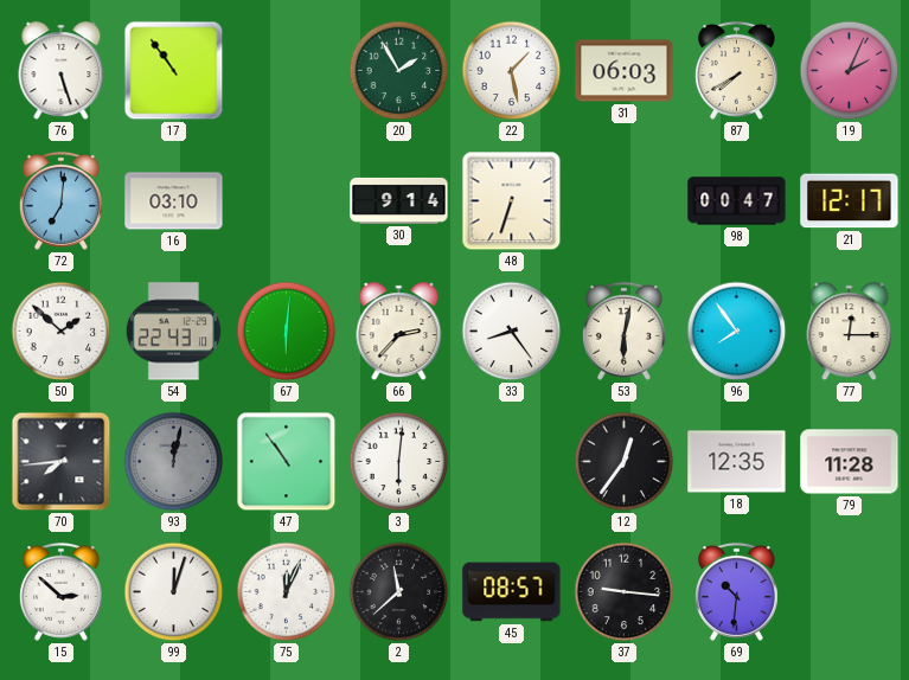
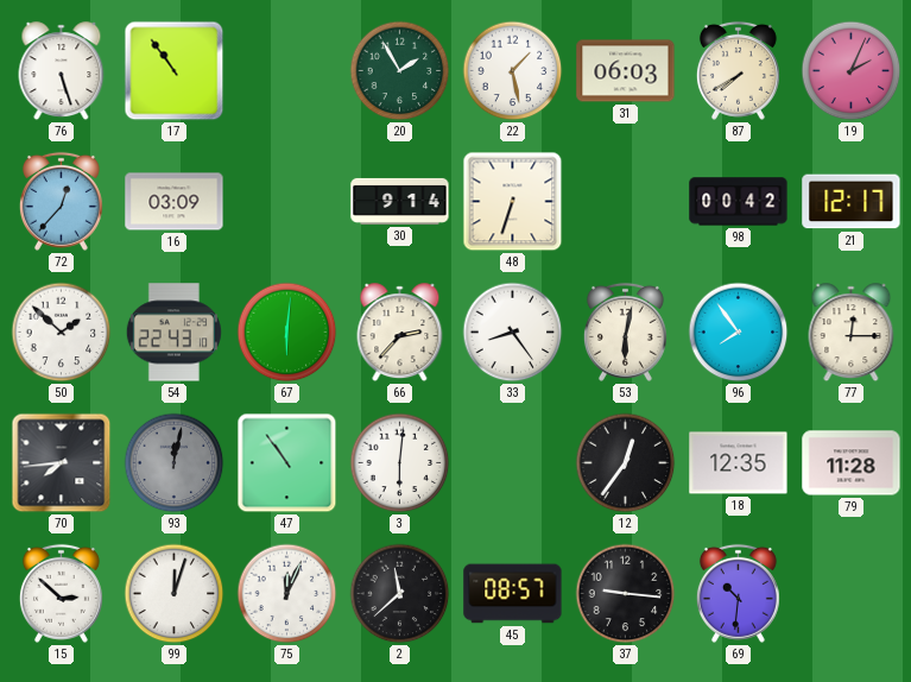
72: 7:01 -> 12:37 (61, 201)
16: 03:10 -> 03:09 (175, 202)
98: 00:47 -> 00:42 (739, 202)
